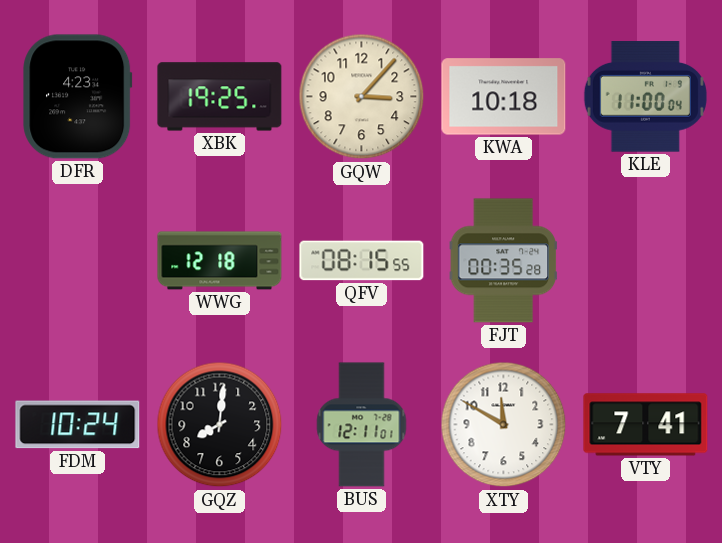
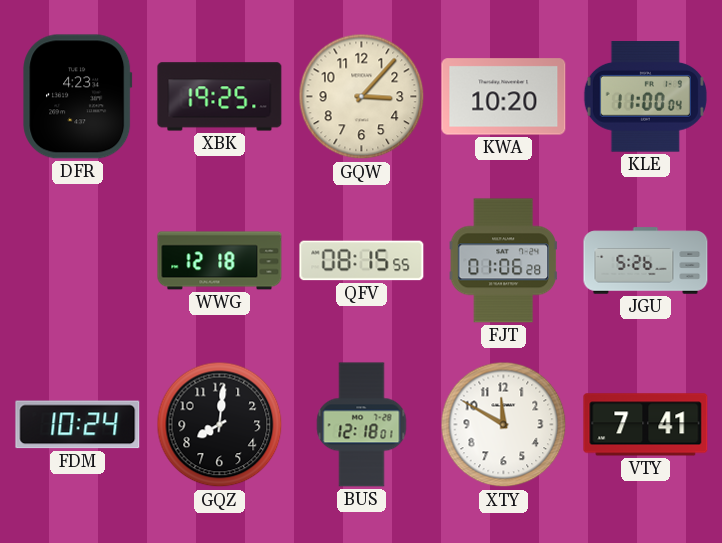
KWA: 10:18 -> 10:20 (504, 97)
FJT: 00:35 -> 01:06 (503, 261)
JGU: none -> 5:26 (646, 261)
BUS: 12:11 -> 12:18 (362, 425)
